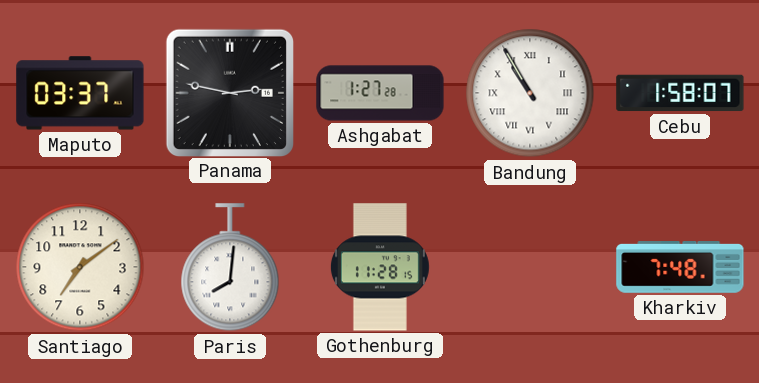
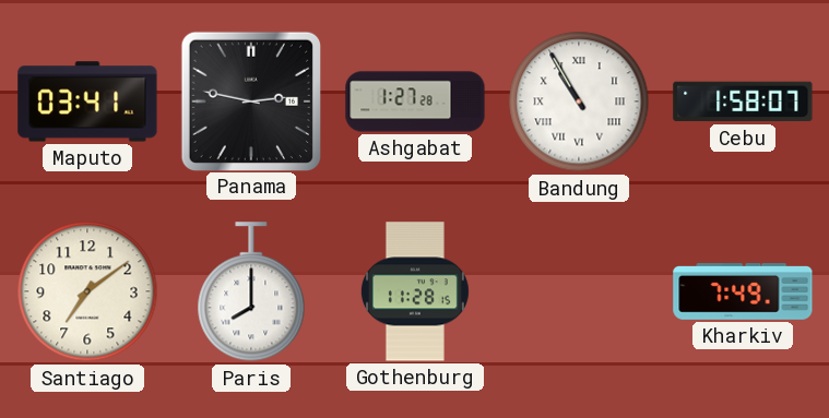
Maputo: 03:37 -> 03:41 (87, 101)
Paris: 8:01 -> 8:00 (251, 292)
Kharkiv: 7:48 -> 7:49 (743, 292)
